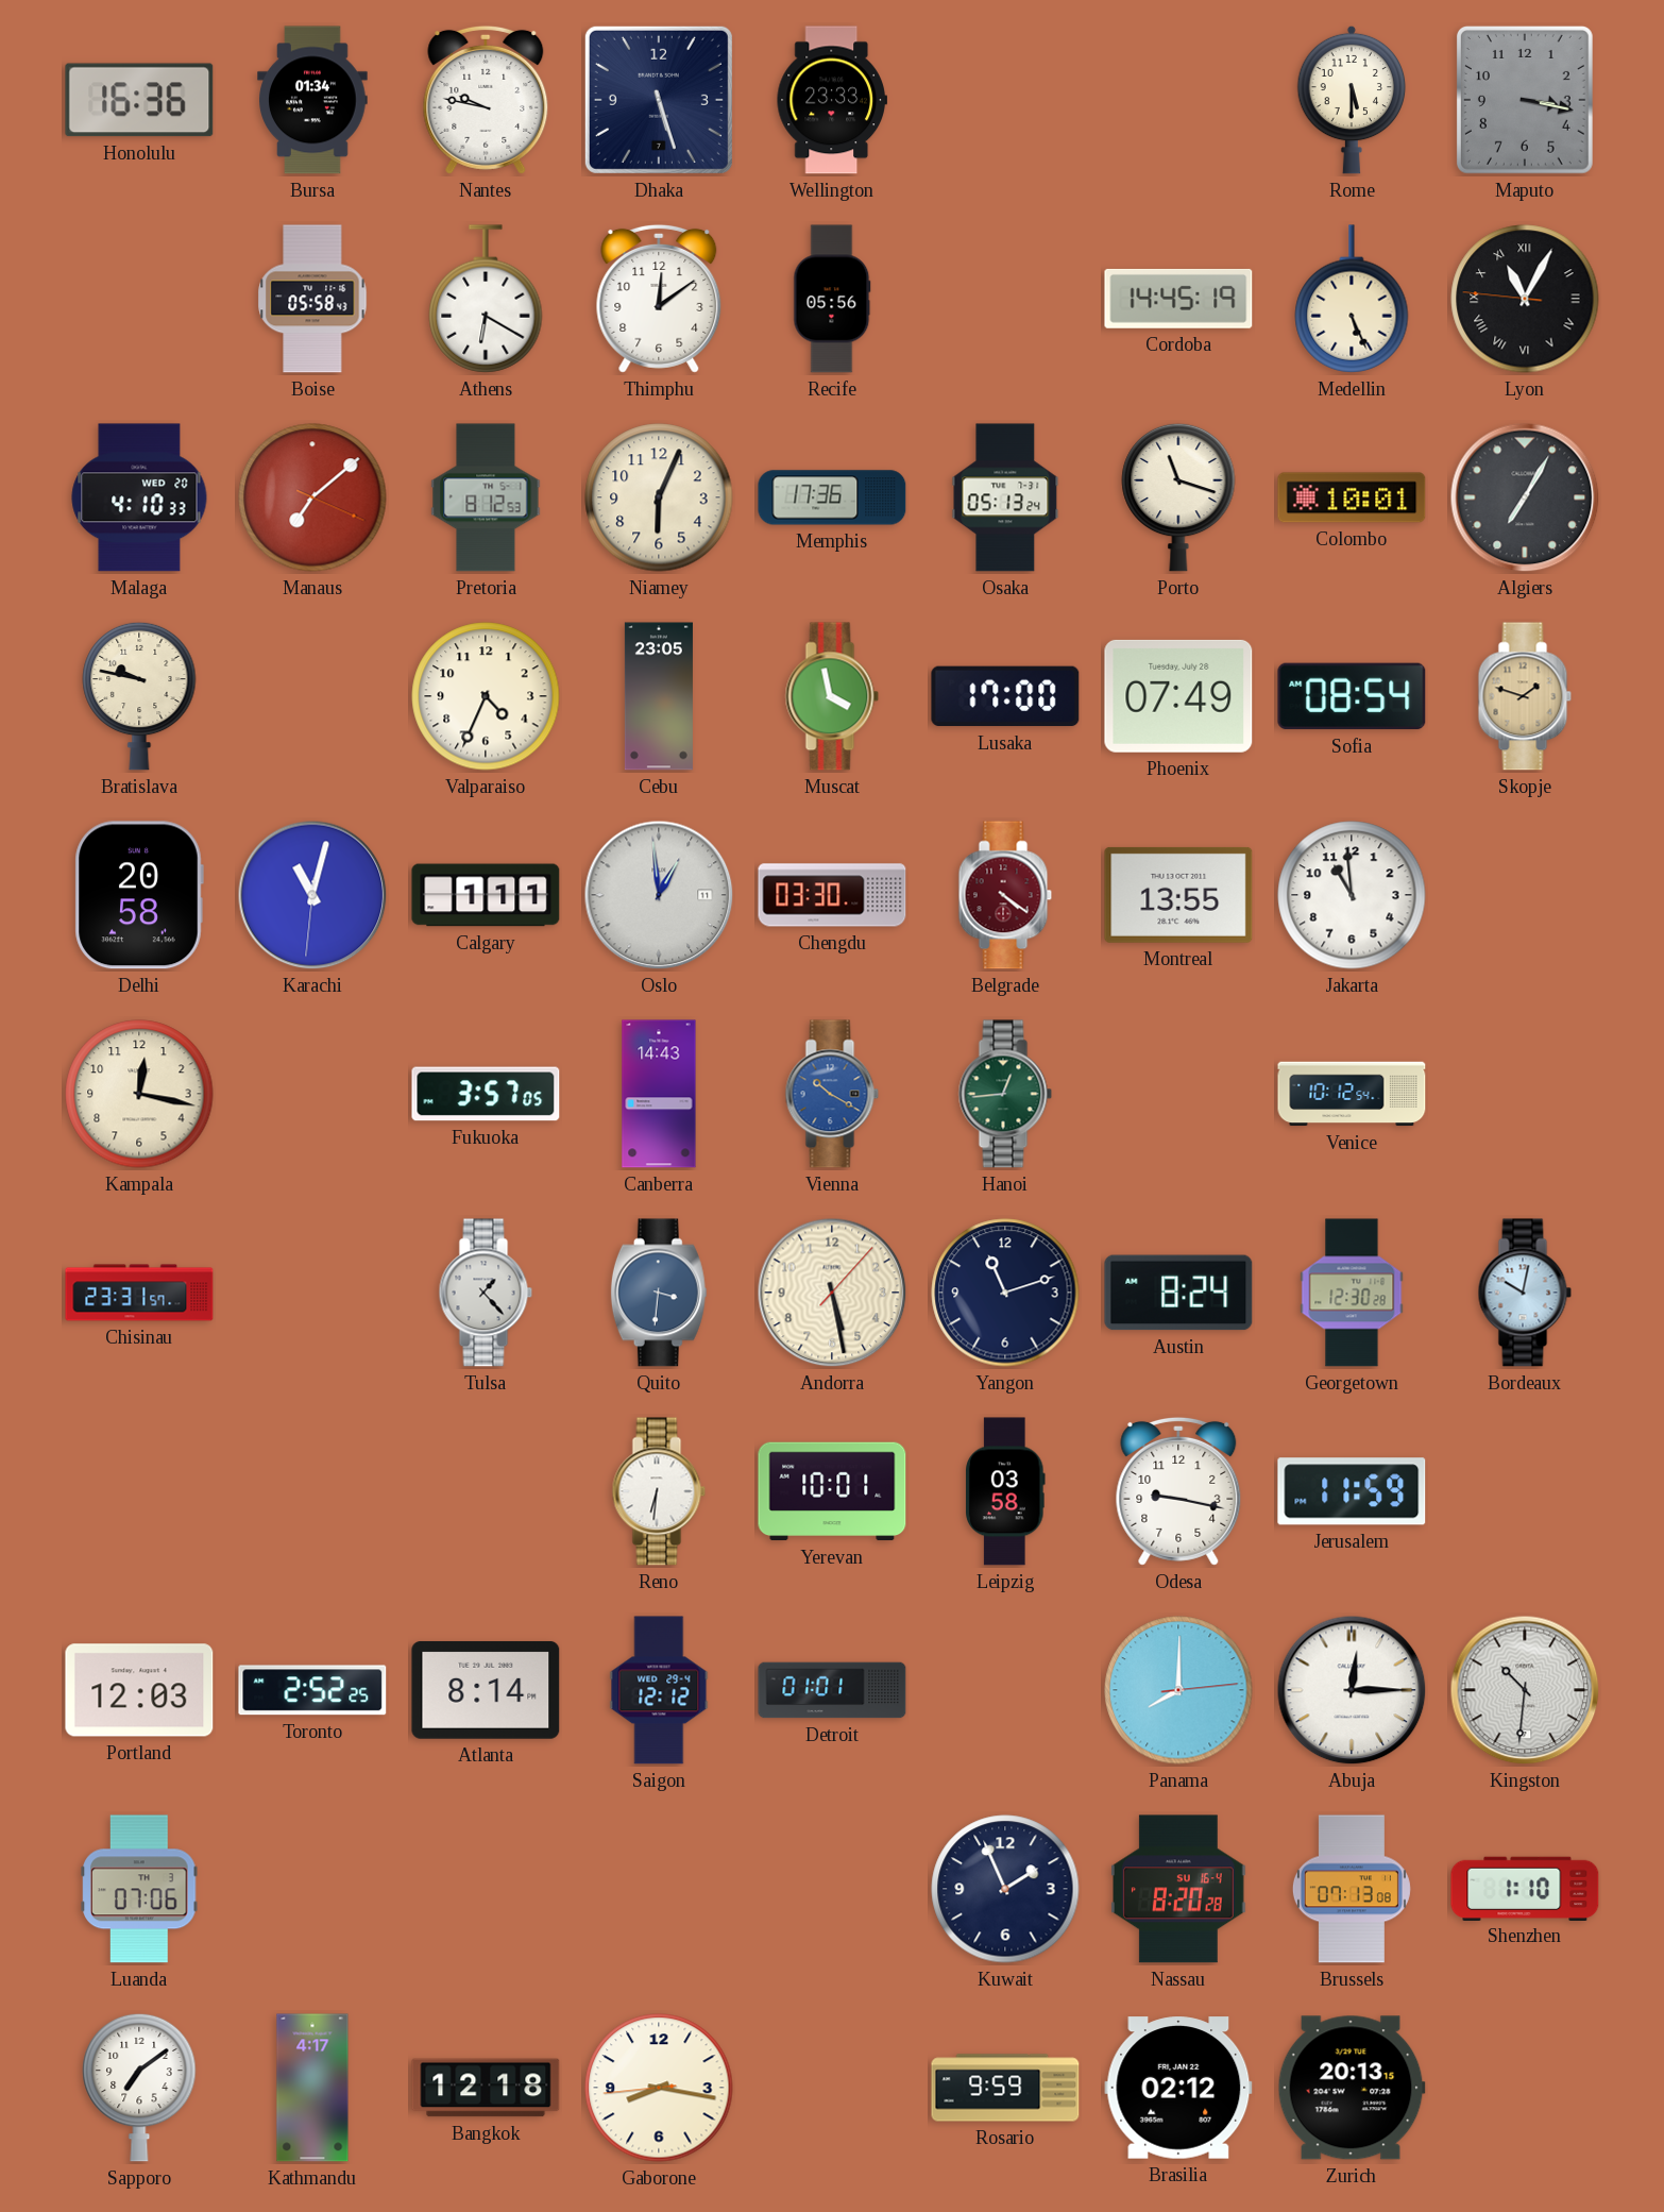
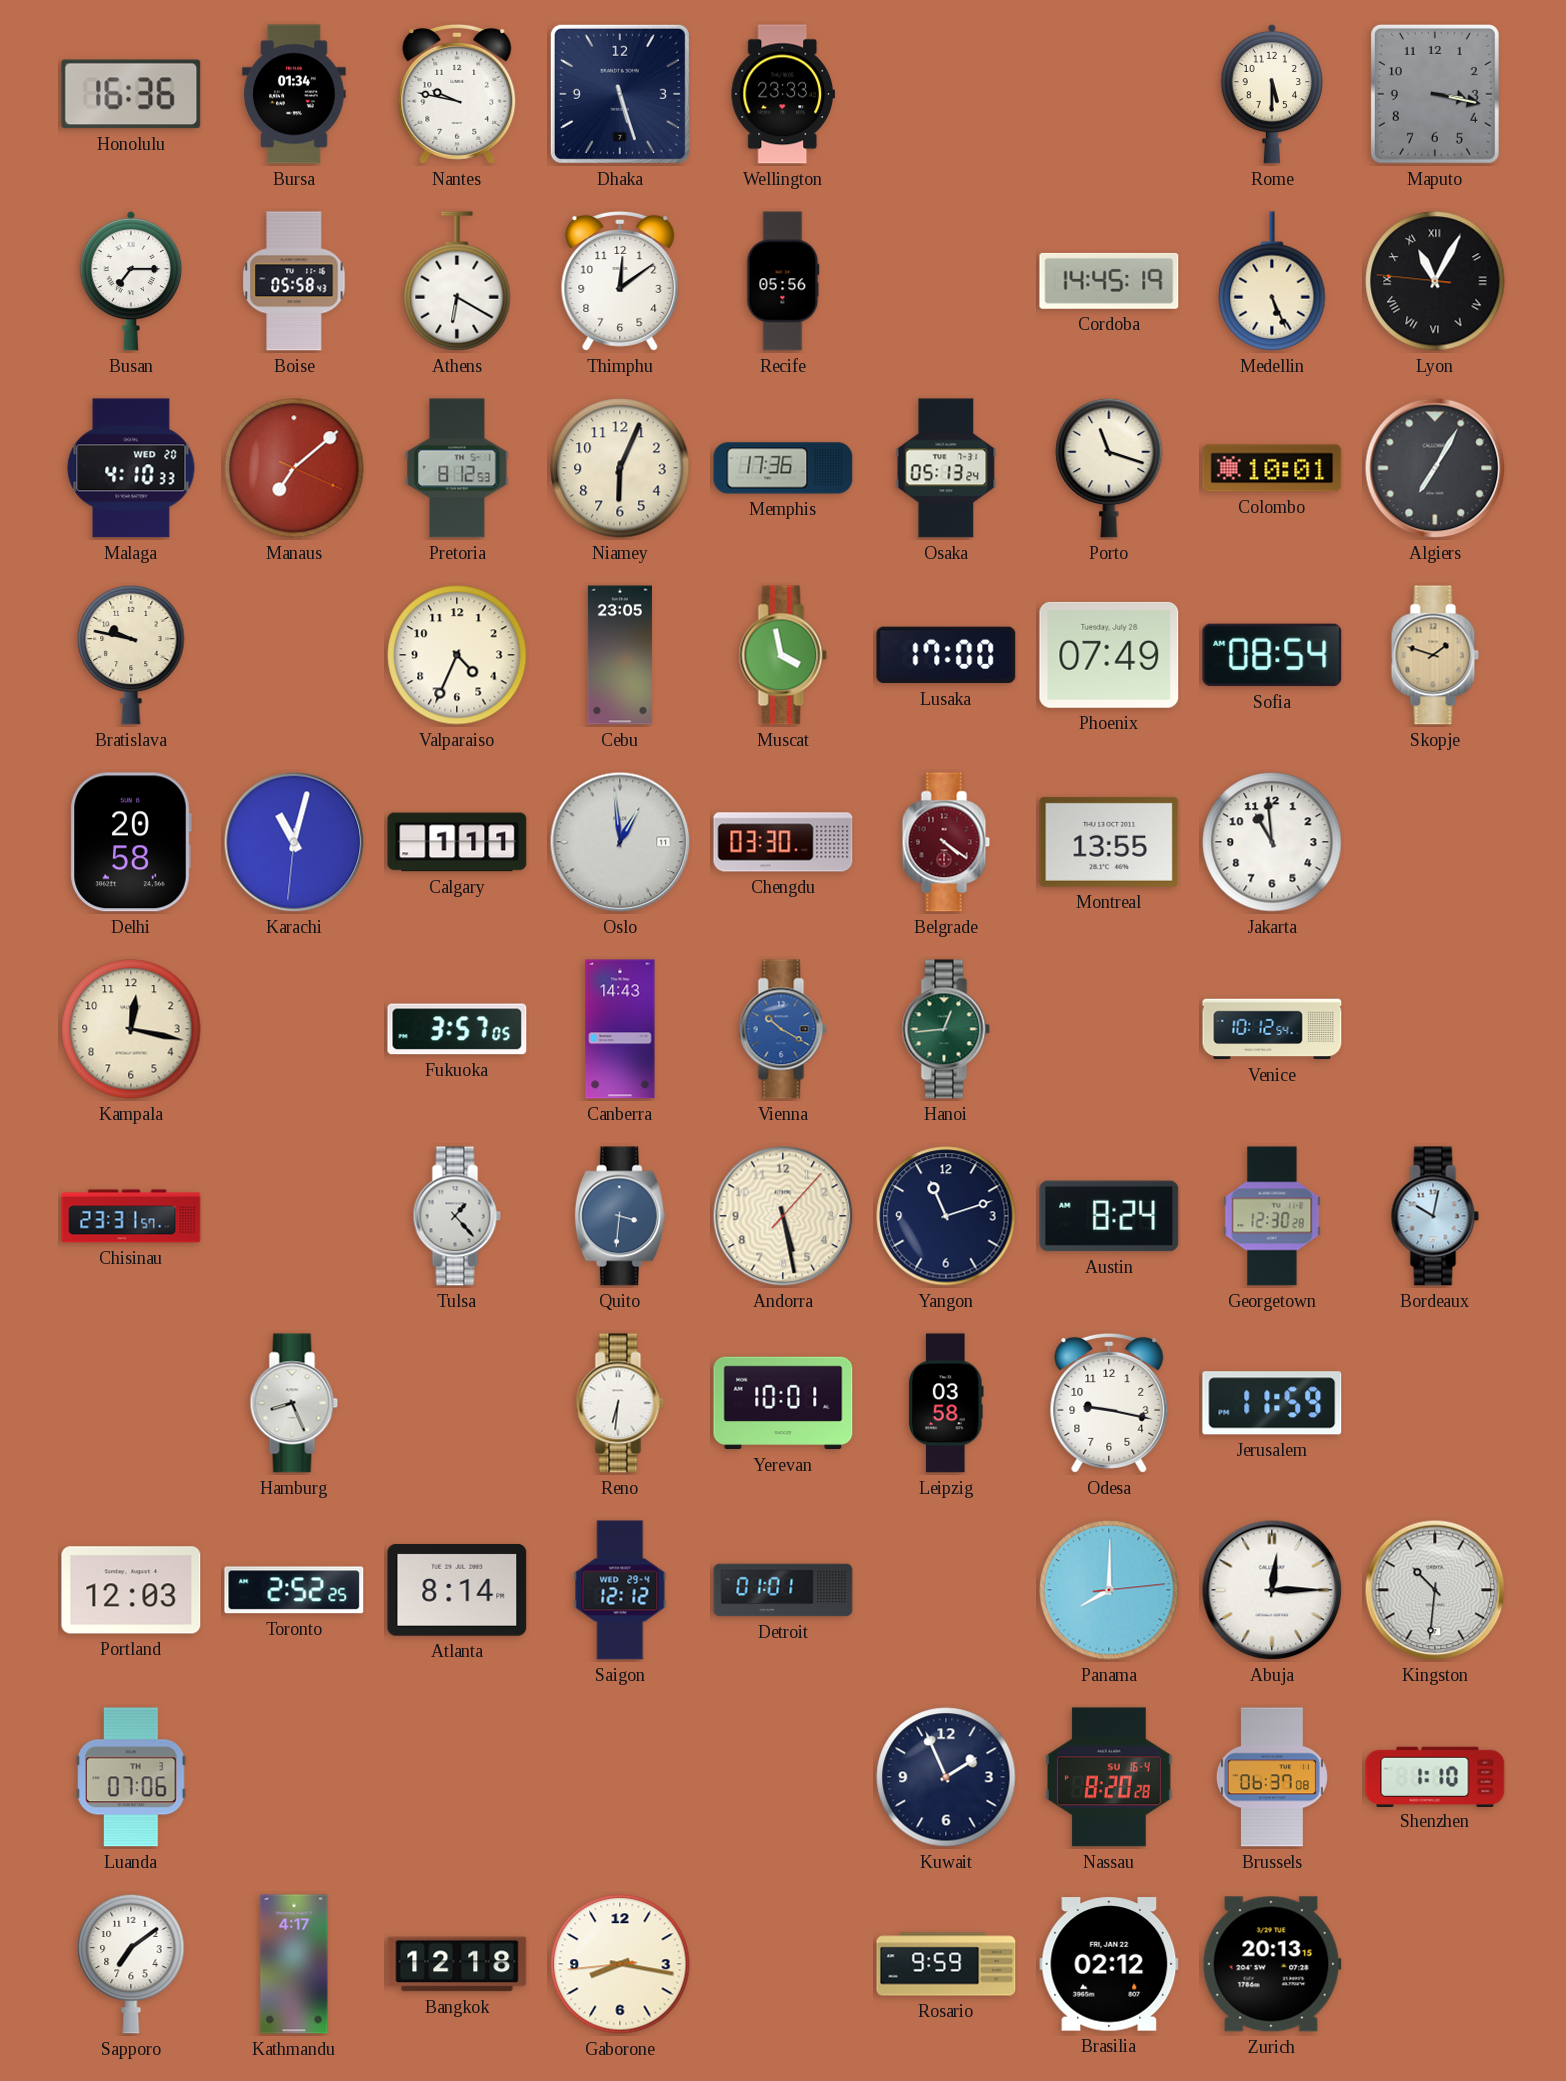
Busan: none -> 7:15 (131, 281)
Hamburg: none -> 8:26 (294, 1403)
Brussels: 07:13 -> 06:37 (1272, 1777)
